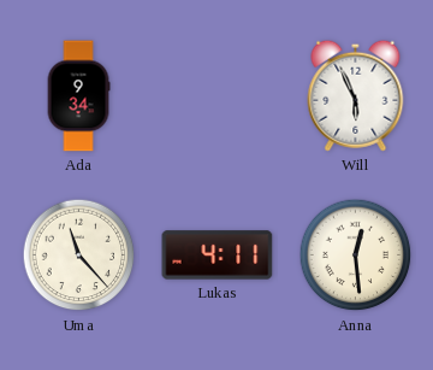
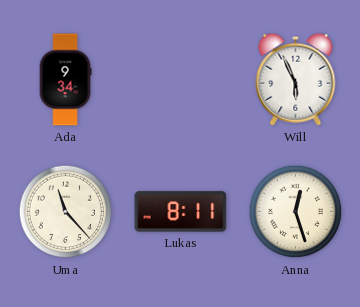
Lukas: 4:11 -> 8:11 (181, 212)
Anna: 12:29 -> 12:27 (296, 212)
